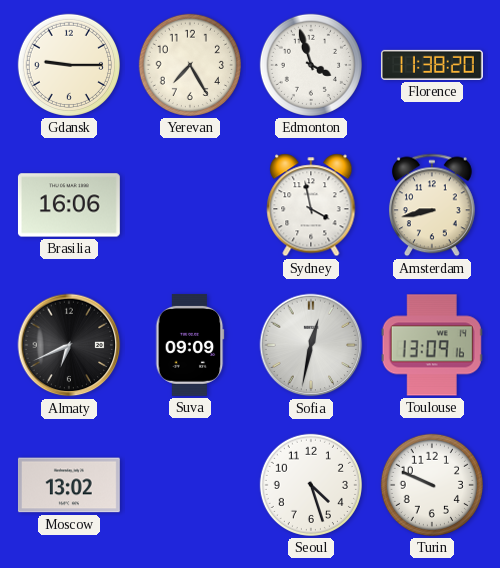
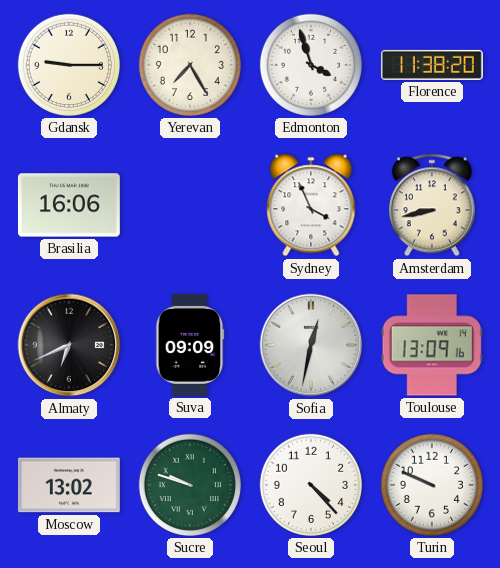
Sydney: 3:58 -> 3:56 (311, 205)
Sucre: none -> 9:48 (189, 485)
Seoul: 4:27 -> 4:23 (310, 485)
